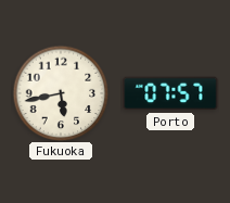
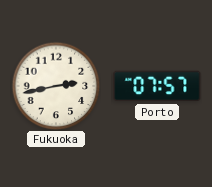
Fukuoka: 5:43 -> 2:43 (56, 86)
